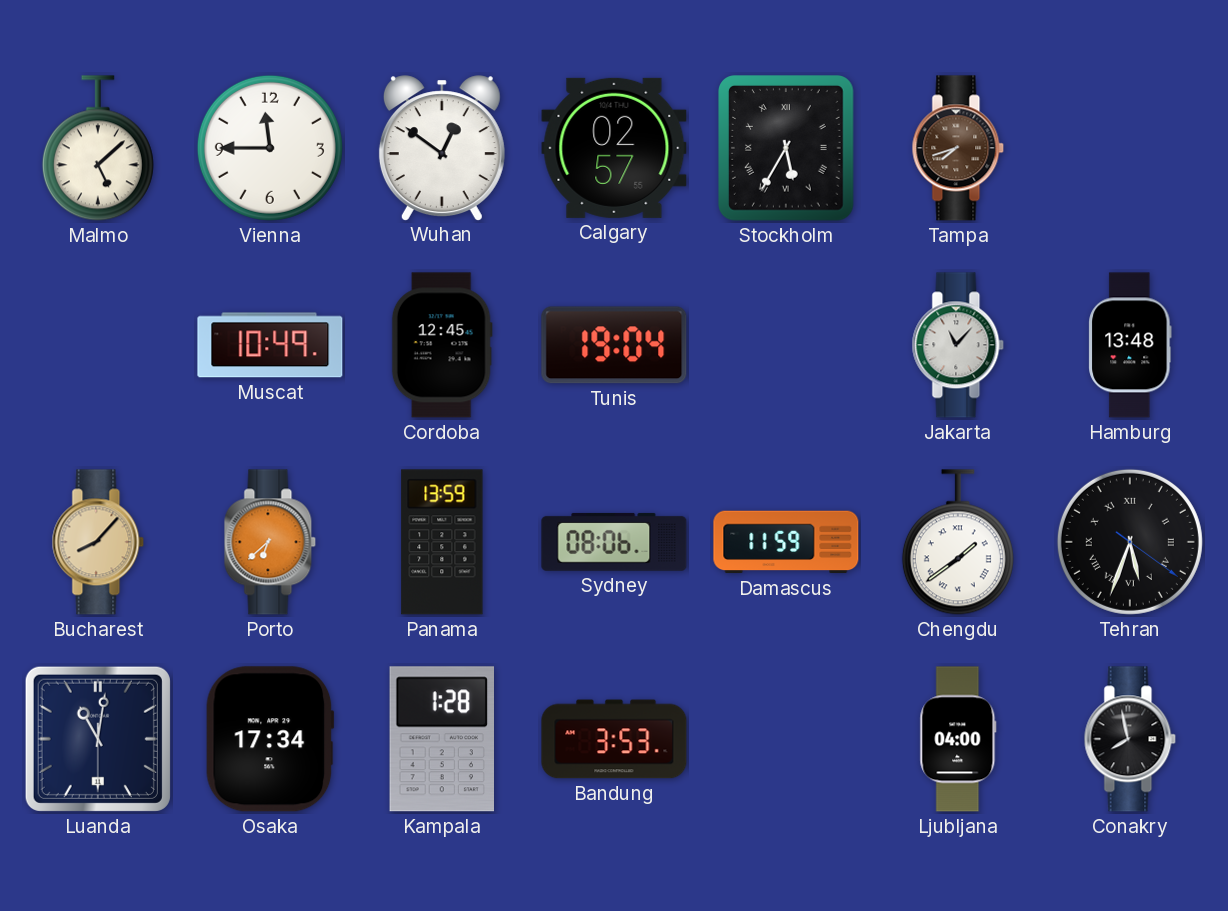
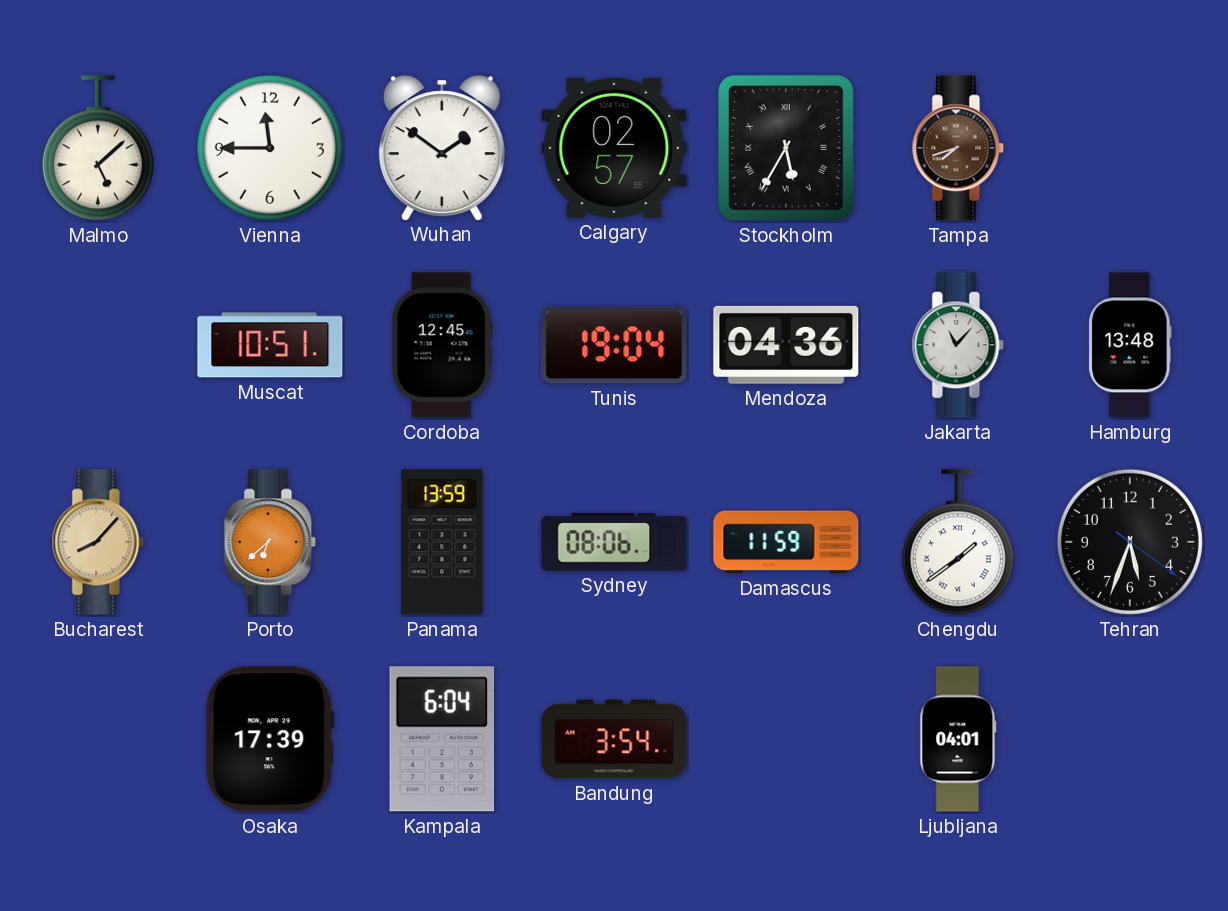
Wuhan: 12:51 -> 1:51 (442, 148)
Muscat: 10:49 -> 10:51 (270, 345)
Mendoza: none -> 04:36 (786, 345)
Tehran numerals: Roman -> Arabic (1130, 542)
Luanda: 11:01 -> none (98, 739)
Osaka: 17:34 -> 17:39 (270, 739)
Kampala: 1:28 -> 6:04 (441, 739)
Bandung: 3:53 -> 3:54 (614, 739)
Ljubljana: 04:00 -> 04:01 (958, 739)
Conakry: 7:58 -> none (1130, 739)
